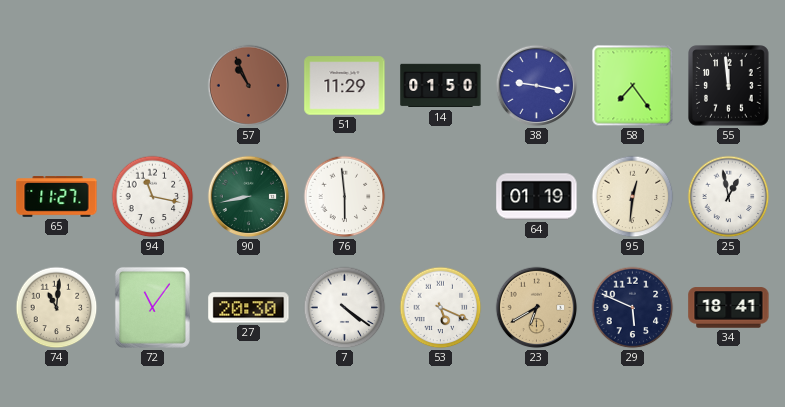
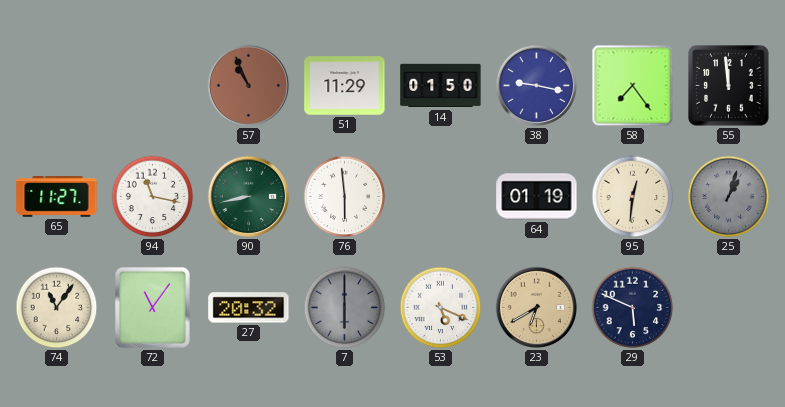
25: 12:58 -> 1:03 (729, 197)
25 dial: white -> grey (729, 197)
74: 11:01 -> 11:06 (57, 308)
27: 20:30 -> 20:32 (249, 308)
7: 4:21 -> 6:00 (345, 308)
7 dial: white -> grey (345, 308)
34: 18:41 -> none (729, 308)
